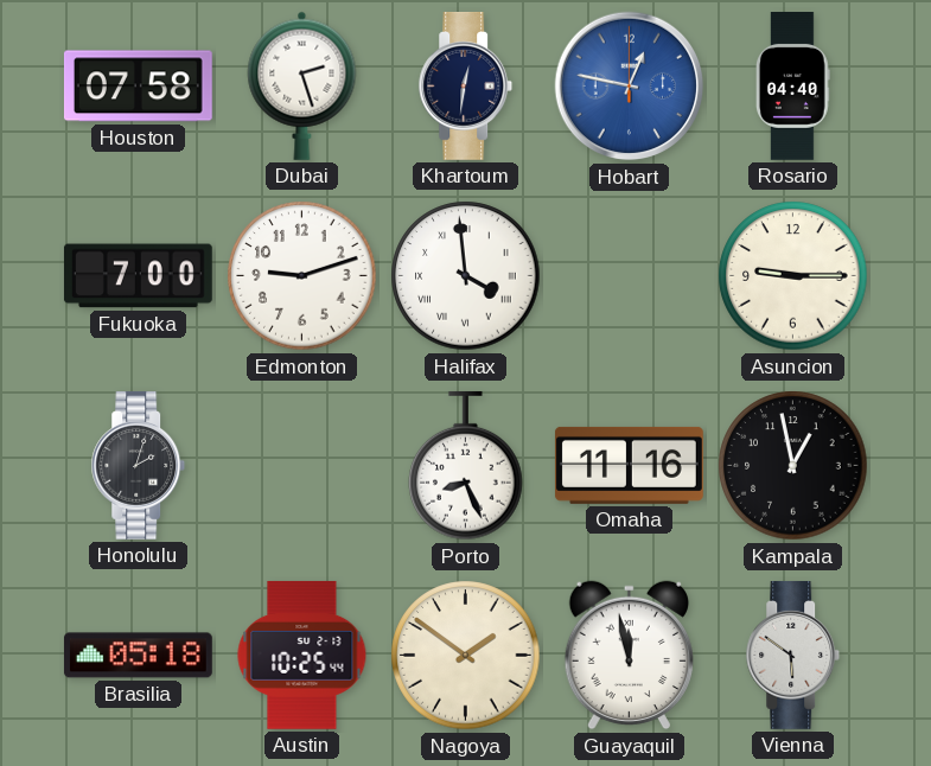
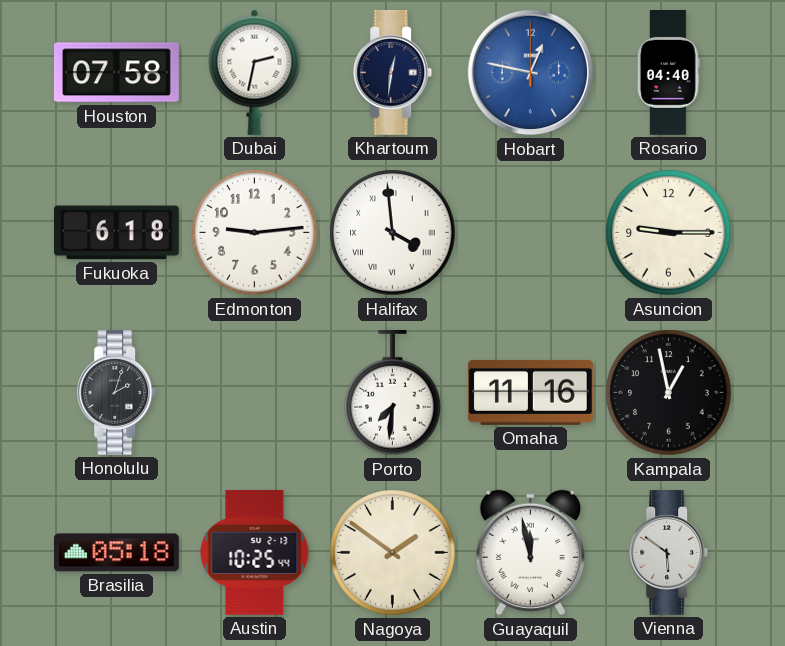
Dubai: 2:27 -> 2:32 (255, 72)
Fukuoka: 7:00 -> 6:18 (116, 233)
Edmonton: 9:12 -> 9:14 (255, 233)
Porto: 8:26 -> 7:31 (393, 393)
